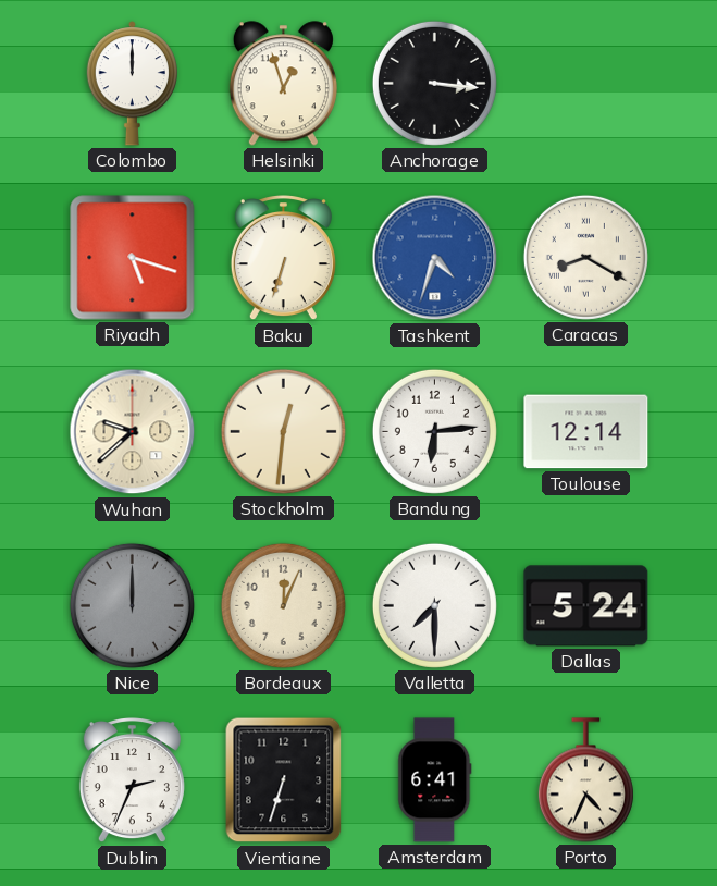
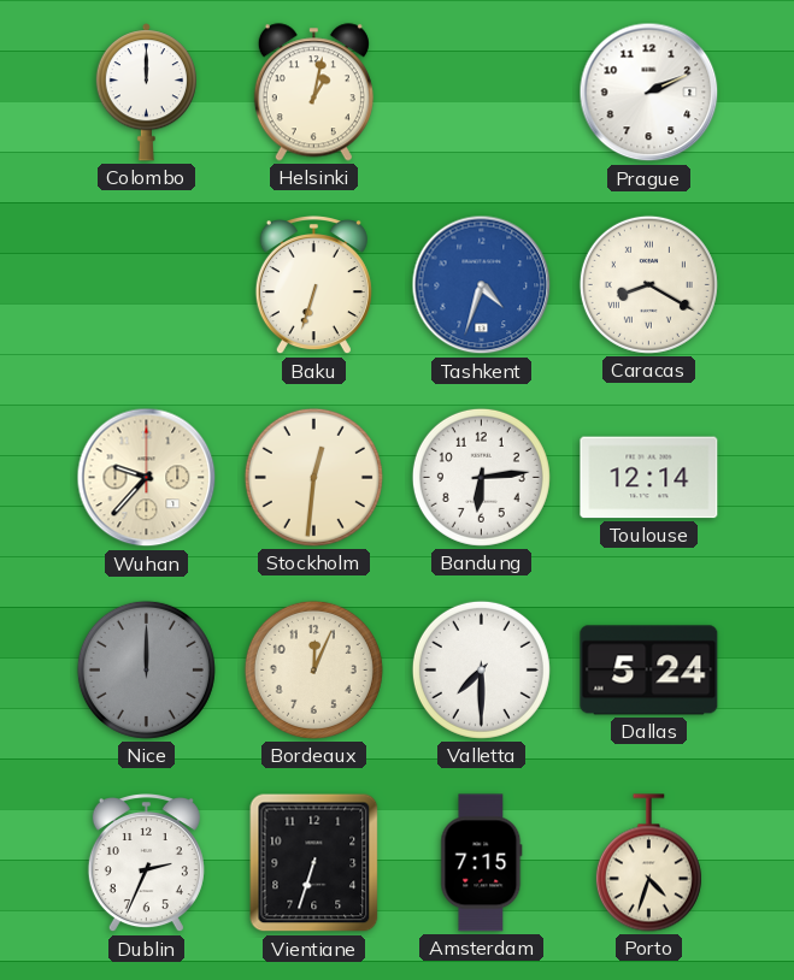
Helsinki: 12:57 -> 1:02 (313, 93)
Anchorage: 3:16 -> none (434, 83)
Prague: none -> 2:11 (649, 93)
Riyadh: 5:18 -> none (133, 258)
Wuhan: 9:38 -> 9:37 (147, 478)
Amsterdam: 6:41 -> 7:15 (482, 863)
Porto: 4:34 -> 4:33 (648, 863)
